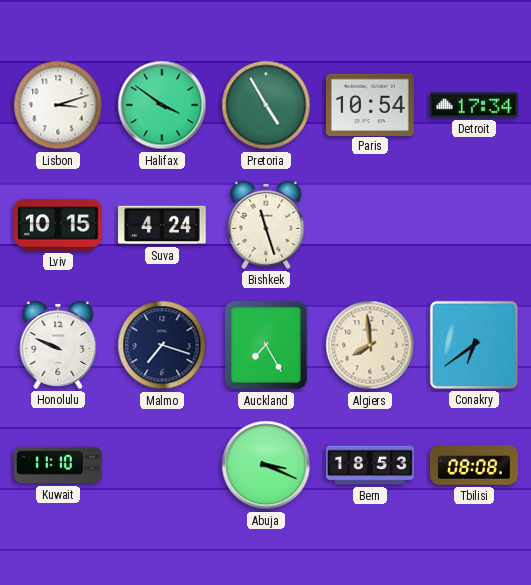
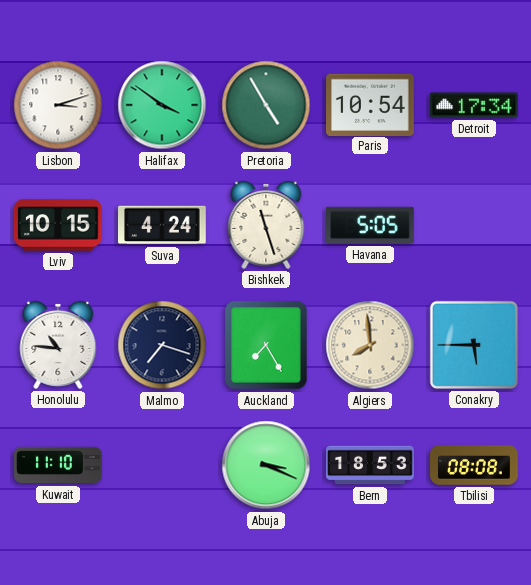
Havana: none -> 5:05 (371, 225)
Honolulu: 9:49 -> 10:46 (58, 345)
Conakry: 6:39 -> 5:45 (474, 345)
